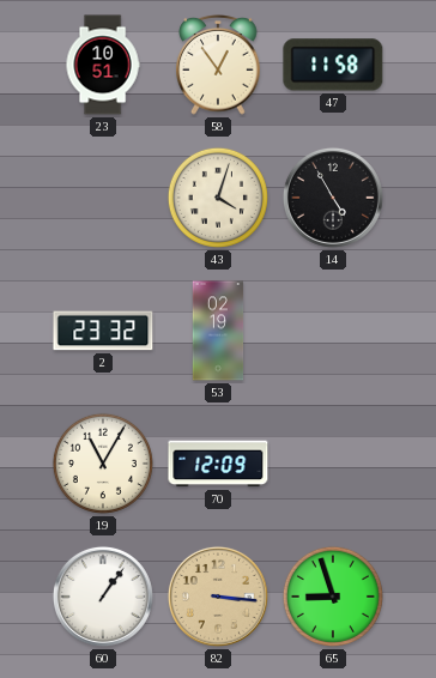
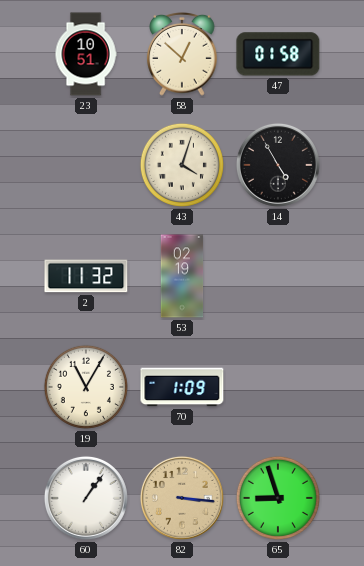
58: 12:54 -> 12:52 (182, 55)
47: 11:58 -> 01:58 (278, 54)
2: 23:32 -> 11:32 (86, 276)
70: 12:09 -> 1:09 (182, 387)
